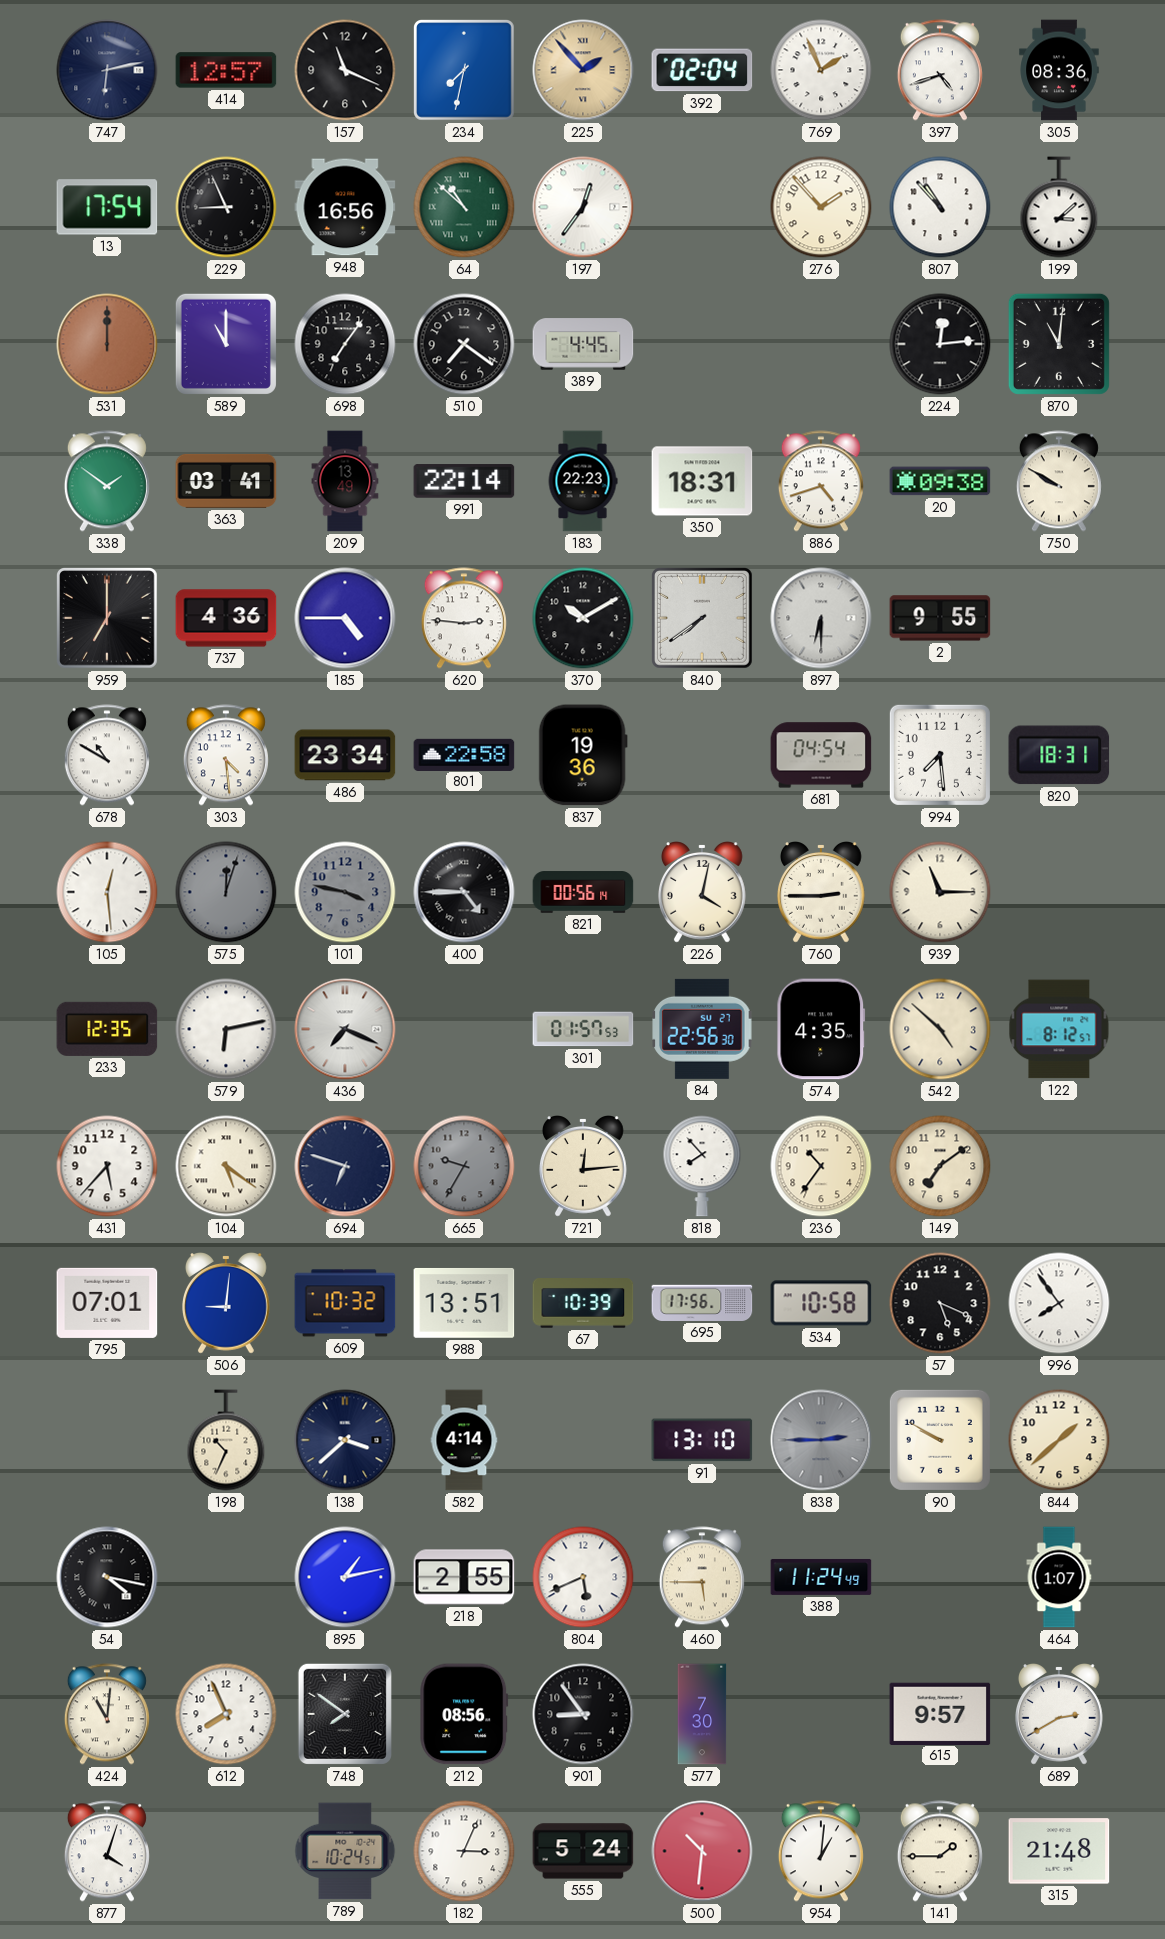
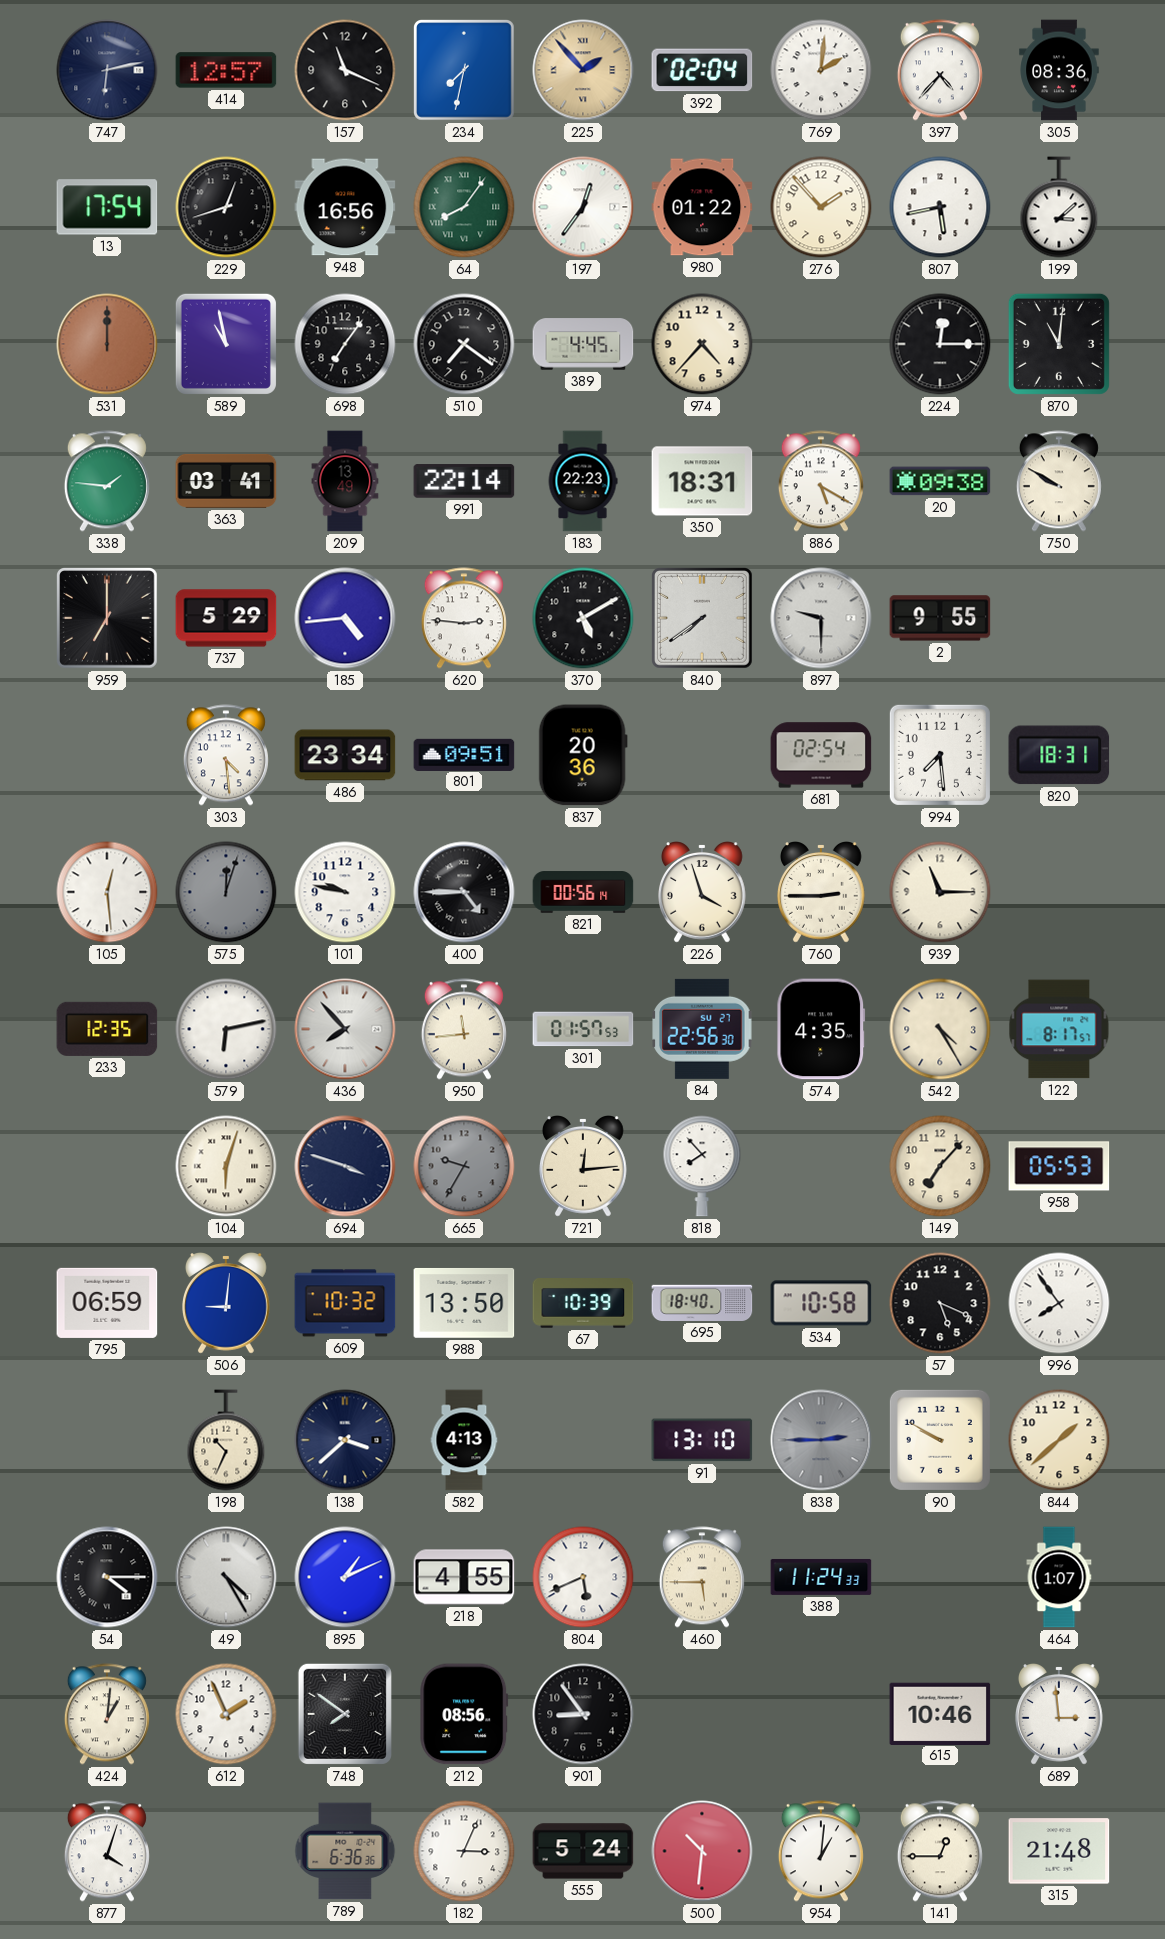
769: 1:56 -> 2:01 (821, 70)
397: 4:42 -> 4:37 (940, 70)
229: 8:56 -> 12:42 (226, 207)
64: 10:52 -> 8:06 (464, 207)
980: none -> 01:22 (702, 207)
807: 10:53 -> 5:43 (940, 207)
589: 11:00 -> 10:58 (226, 344)
974: none -> 4:37 (702, 344)
224: 12:14 -> 12:15 (940, 344)
338: 1:51 -> 1:46 (107, 481)
886: 4:42 -> 5:20 (821, 481)
737: 4:36 -> 5:29 (226, 618)
185: 4:45 -> 4:44 (345, 618)
370: 10:10 -> 5:10 (583, 618)
897: 6:30 -> 9:30 (821, 618)
678: 10:50 -> none (107, 755)
801: 22:58 -> 09:51 (464, 754)
837: 19:36 -> 20:36 (583, 755)
681: 04:54 -> 02:54 (821, 755)
101: 3:47 -> 9:47 (345, 892)
101 dial: grey -> white (345, 892)
226: 4:02 -> 3:57 (703, 893)
436: 7:19 -> 7:53 (345, 1029)
950: none -> 11:44 (464, 1029)
542: 4:52 -> 4:25 (940, 1029)
122: 8:12 -> 8:17 (1059, 1029)
431: 5:37 -> none (107, 1166)
104: 5:21 -> 6:03 (226, 1166)
694: 6:48 -> 3:48 (345, 1166)
236: 10:36 -> none (821, 1166)
149: 7:09 -> 7:07 (940, 1166)
958: none -> 05:53 (1059, 1166)
795: 07:01 -> 06:59 (107, 1303)
988: 13:51 -> 13:50 (464, 1303)
695: 17:56 -> 18:40 (702, 1303)
582: 4:14 -> 4:13 (464, 1440)
54: 4:17 -> 4:15 (107, 1577)
49: none -> 4:25 (226, 1577)
895: 1:13 -> 1:11 (345, 1577)
218: 2:55 -> 4:55 (464, 1577)
388: 11:24:49 -> 11:24:33 (821, 1577)
424: 11:01 -> 1:01 (107, 1714)
612: 7:56 -> 1:56 (226, 1714)
577: 7:30 -> none (702, 1714)
615: 9:57 -> 10:46 (940, 1713)
689: 2:40 -> 2:59 (1060, 1715)
789: 10:24 -> 6:36 (345, 1851)
141: 1:45 -> 12:45 (940, 1851)
